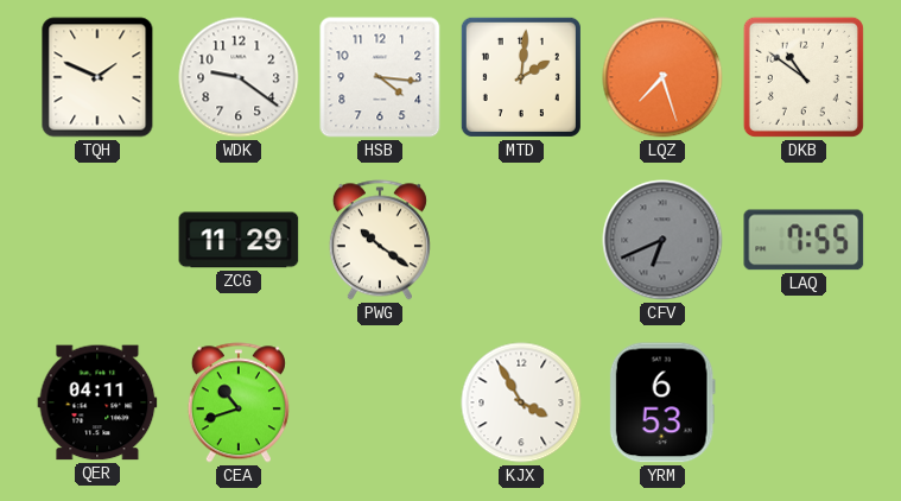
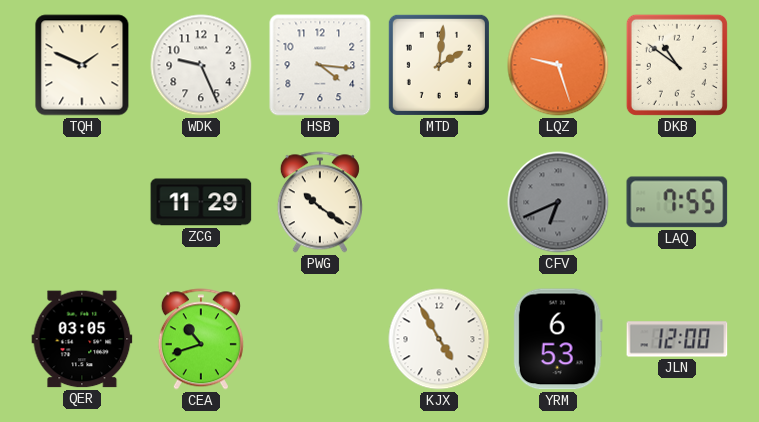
WDK: 9:21 -> 9:26 (201, 65)
LQZ: 7:27 -> 9:27 (558, 65)
QER: 04:11 -> 03:05 (82, 339)
KJX: 3:55 -> 4:55 (439, 339)
JLN: none -> 12:00 (677, 339)
